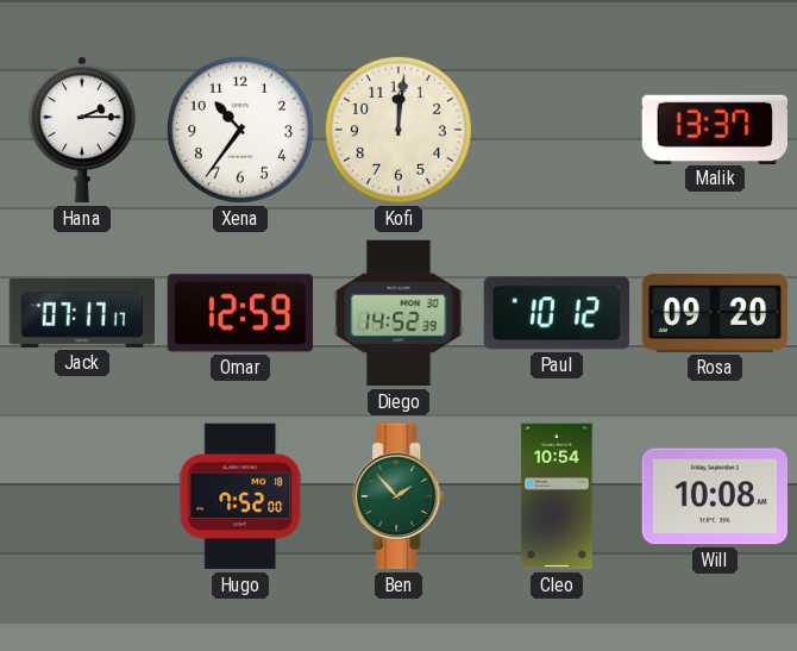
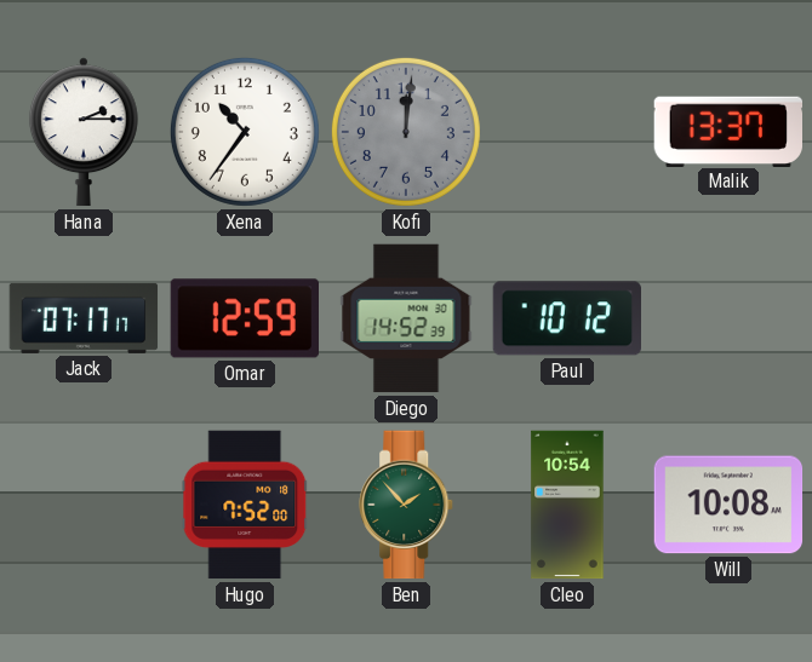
Kofi dial: cream -> grey (406, 132)
Rosa: 09:20 -> none (715, 313)
